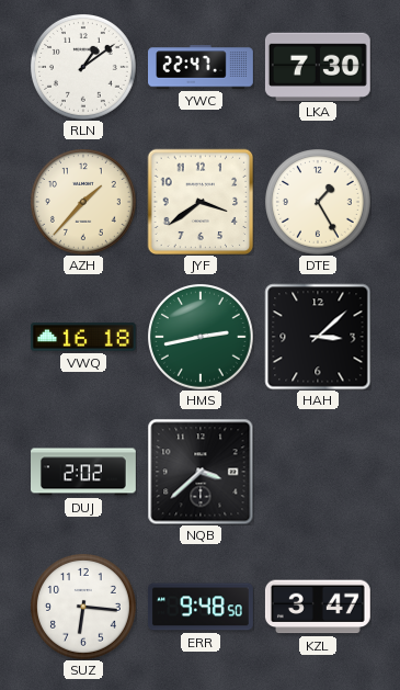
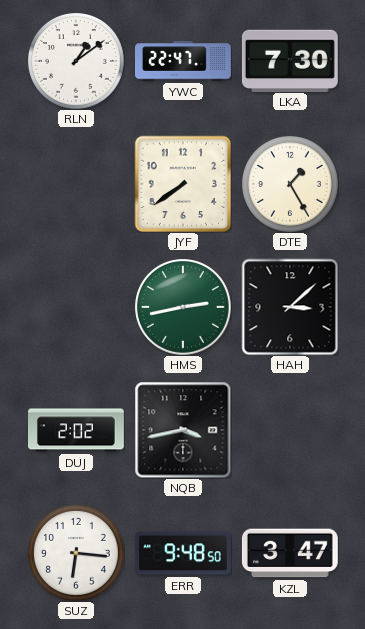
AZH: 1:37 -> none (83, 202)
JYF: 3:39 -> 7:39 (183, 184)
VWQ: 16:18 -> none (83, 337)
NQB: 3:38 -> 3:43 (183, 430)
